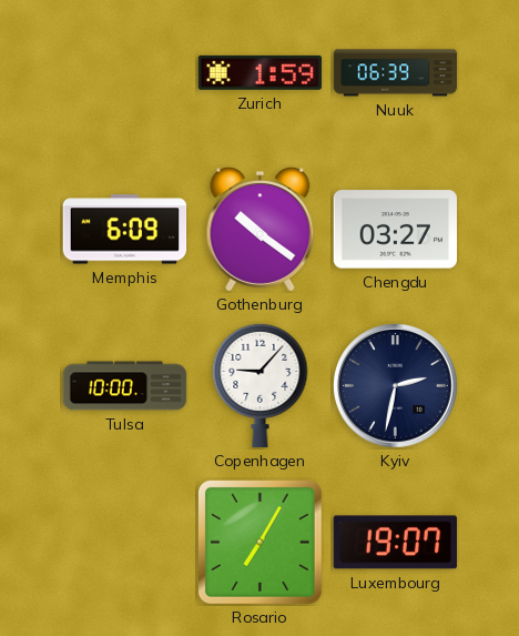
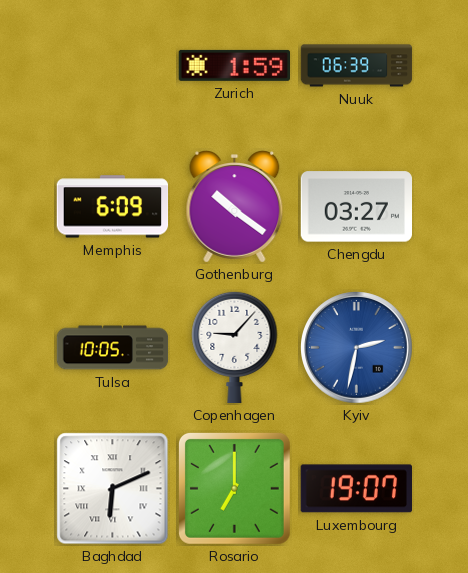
Tulsa: 10:00 -> 10:05 (113, 348)
Kyiv dial: navy -> blue (357, 348)
Baghdad: none -> 6:11 (113, 489)
Rosario: 7:05 -> 7:00 (234, 488)
